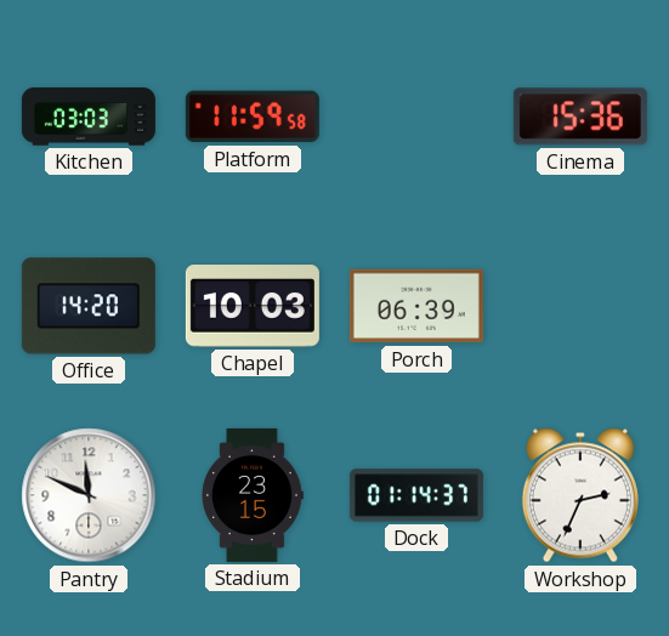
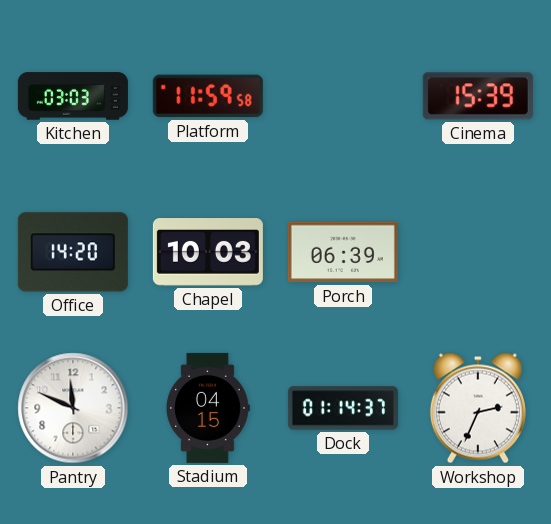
Cinema: 15:36 -> 15:39 (478, 96)
Stadium: 23:15 -> 04:15 (207, 408)
